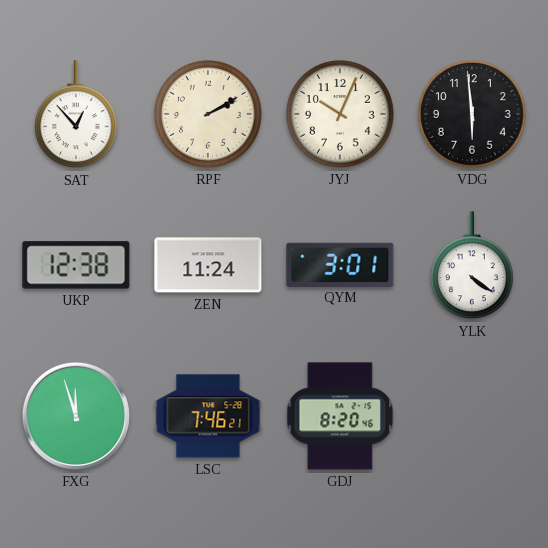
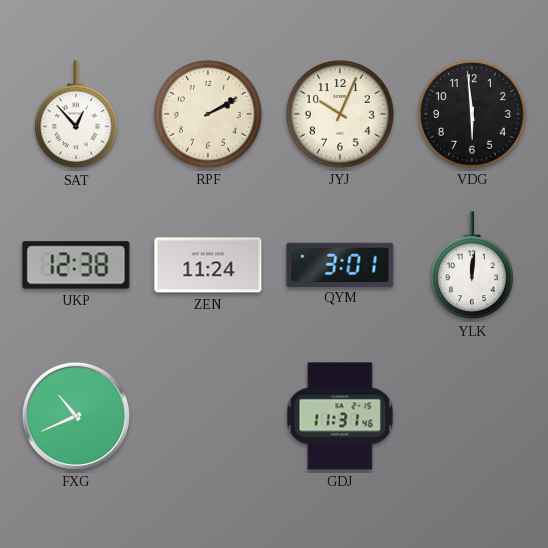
YLK: 4:21 -> 12:01 (473, 266)
FXG: 11:57 -> 10:41 (76, 416)
LSC: 7:46 -> none (208, 416)
GDJ: 8:20 -> 11:31 (340, 416)
